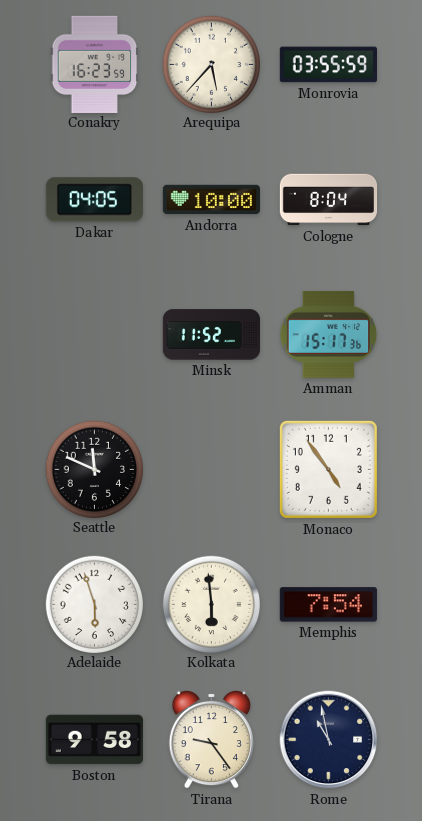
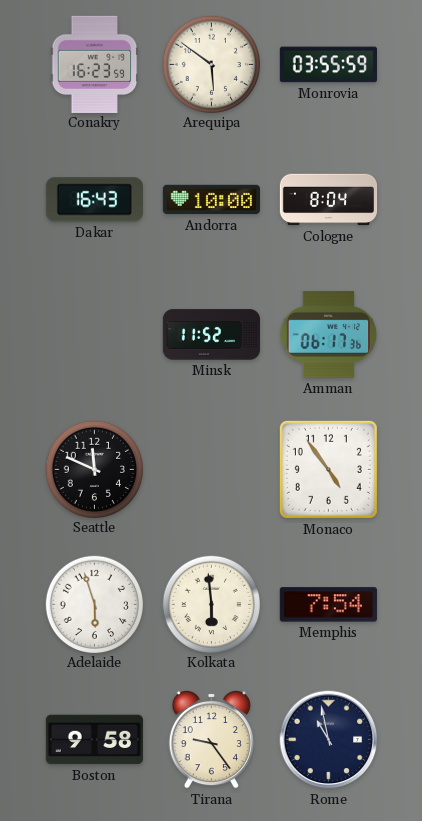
Arequipa: 5:37 -> 5:51 (211, 64)
Dakar: 04:05 -> 16:43 (94, 200)
Amman: 15:17 -> 06:17 (329, 334)
